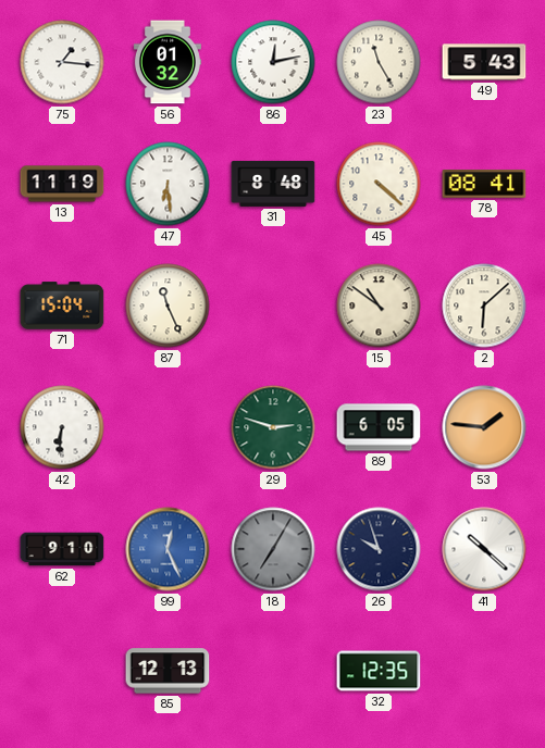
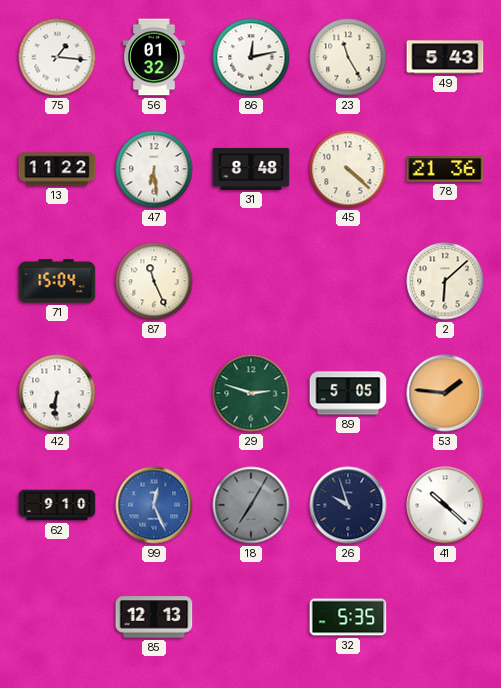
13: 11:19 -> 11:22 (57, 169)
78: 08:41 -> 21:36 (445, 170)
15: 10:51 -> none (379, 306)
89: 6:05 -> 5:05 (348, 393)
32: 12:35 -> 5:35 (348, 617)
